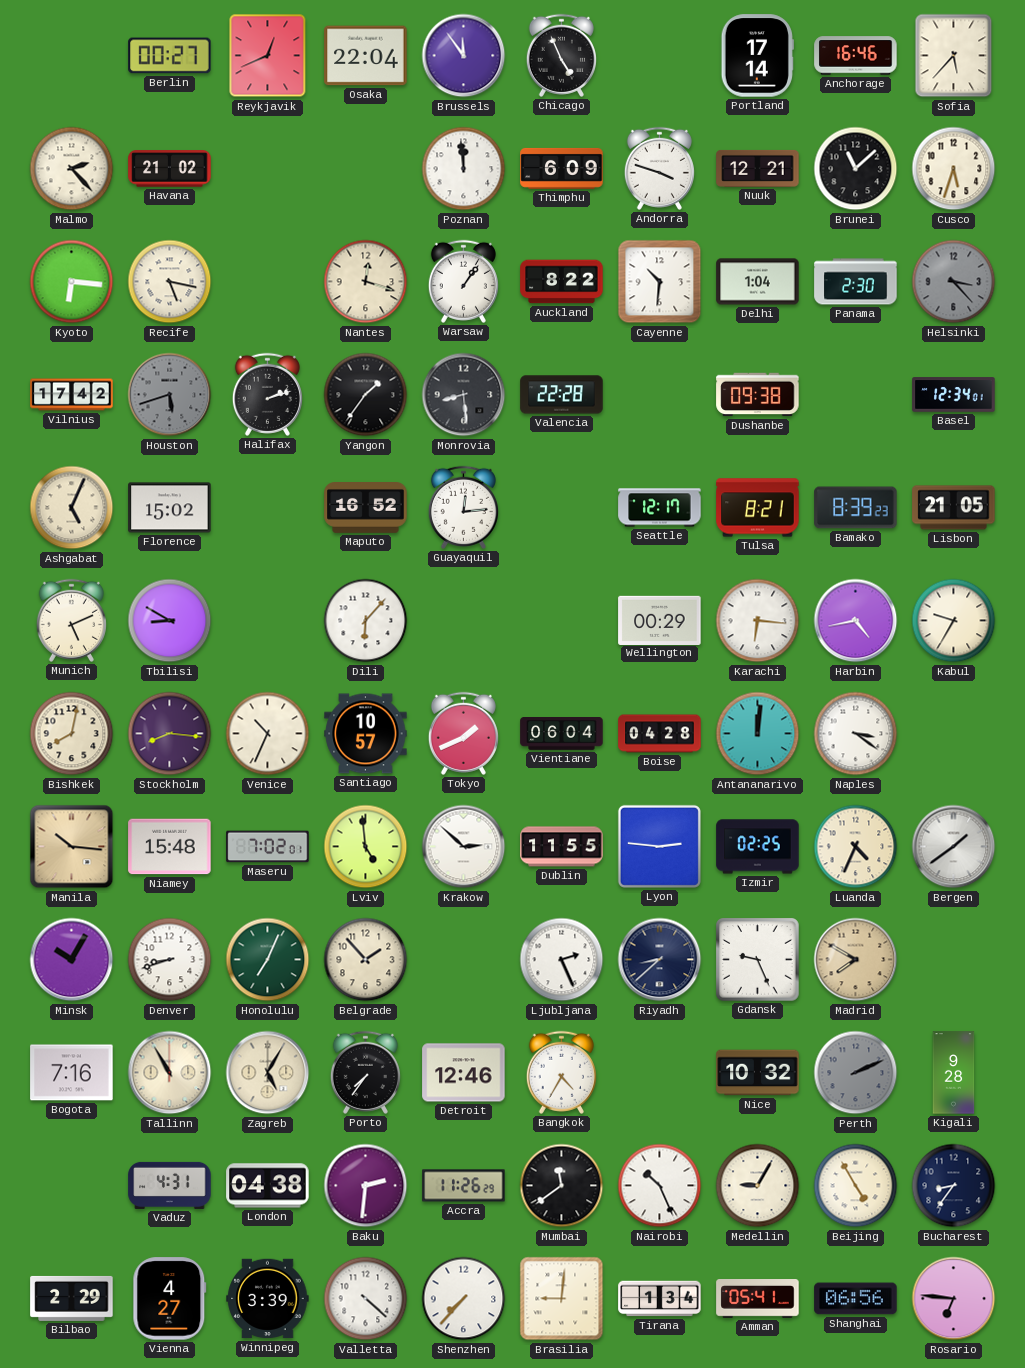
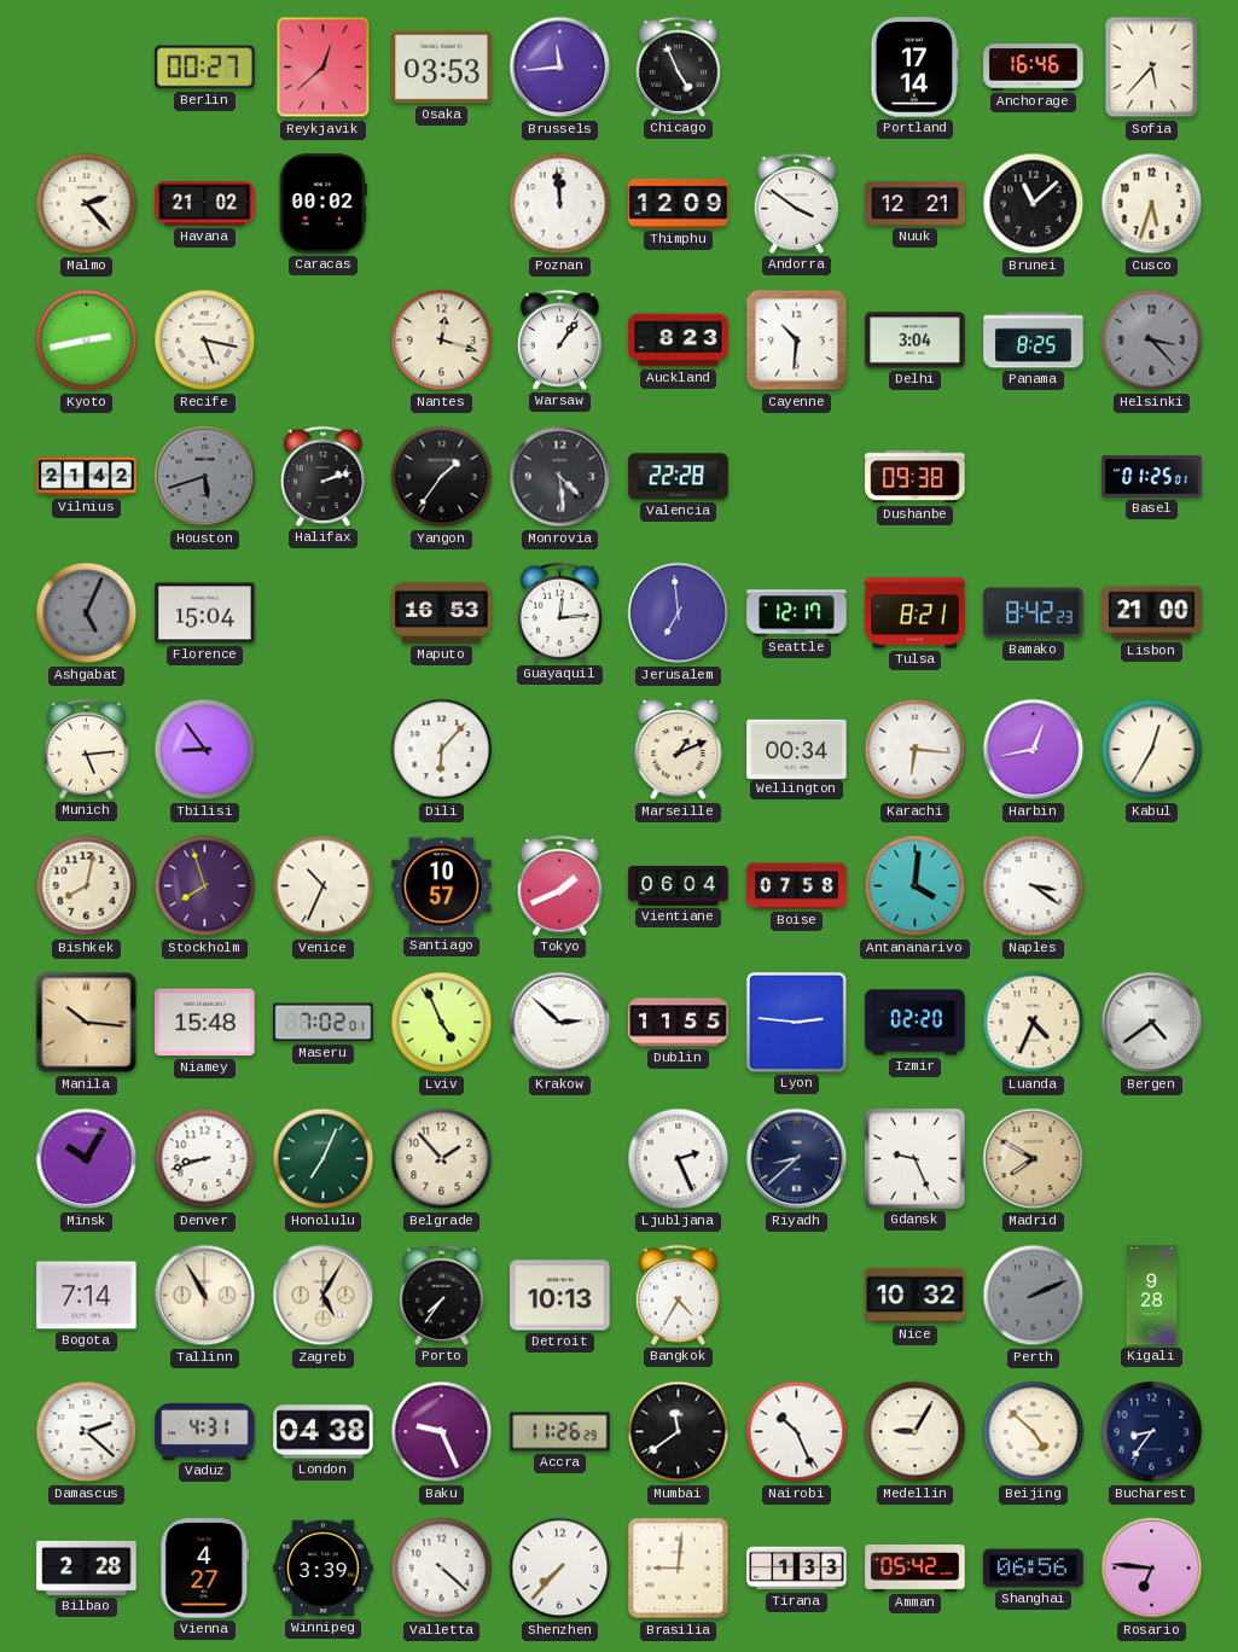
Reykjavik: 12:41 -> 12:38 (324, 68)
Osaka: 22:04 -> 03:53 (442, 68)
Brussels: 11:54 -> 11:44 (560, 68)
Caracas: none -> 00:02 (322, 204)
Thimphu: 6:09 -> 12:09 (679, 203)
Andorra: 3:48 -> 3:51 (796, 203)
Kyoto: 6:16 -> 2:43 (87, 341)
Auckland: 8:22 -> 8:23 (679, 341)
Delhi: 1:04 -> 3:04 (916, 341)
Panama: 2:30 -> 8:25 (1034, 341)
Vilnius: 17:42 -> 21:42 (87, 477)
Monrovia: 8:29 -> 4:29 (560, 477)
Basel: 12:34 -> 01:25 (1152, 477)
Ashgabat dial: cream -> grey (87, 613)
Florence: 15:02 -> 15:04 (205, 613)
Maputo: 16:52 -> 16:53 (442, 613)
Jerusalem: none -> 6:59 (679, 613)
Bamako: 8:39 -> 8:42 (1034, 613)
Lisbon: 21:05 -> 21:00 (1152, 613)
Munich: 5:11 -> 5:14 (86, 749)
Tbilisi: 8:50 -> 8:54 (205, 750)
Marseille: none -> 1:11 (679, 750)
Wellington: 00:29 -> 00:34 (797, 749)
Harbin: 4:43 -> 12:43 (1034, 750)
Kabul: 9:35 -> 12:35 (1152, 750)
Stockholm: 8:16 -> 7:57 (205, 886)
Boise: 04:28 -> 07:58 (797, 886)
Antananarivo: 12:01 -> 4:01 (916, 886)
Lviv: 4:59 -> 4:56 (442, 1023)
Izmir: 02:25 -> 02:20 (916, 1023)
Bergen: 1:39 -> 4:39 (1152, 1023)
Bogota: 7:16 -> 7:14 (87, 1296)
Detroit: 12:46 -> 10:13 (560, 1296)
Damascus: none -> 2:22 (87, 1432)
Baku: 2:31 -> 9:26 (442, 1432)
Beijing: 4:55 -> 4:52 (1034, 1432)
Bilbao: 2:29 -> 2:28 (87, 1567)
Tirana: 1:34 -> 1:33 (797, 1569)
Amman: 05:41 -> 05:42 (916, 1569)
